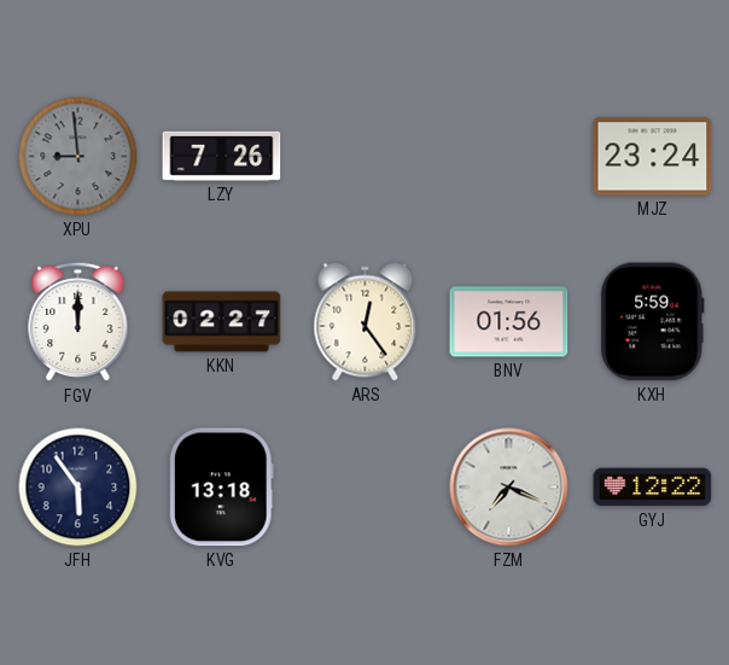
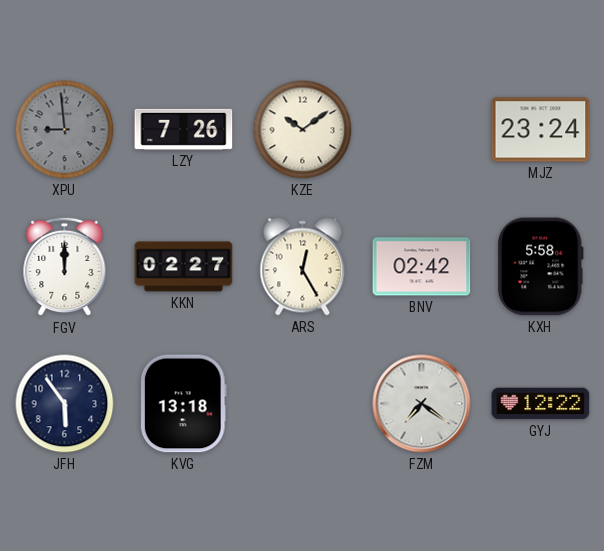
KZE: none -> 10:09 (303, 130)
ARS: 12:24 -> 12:25 (303, 267)
BNV: 01:56 -> 02:42 (422, 267)
KXH: 5:59 -> 5:58 (540, 267)
FZM: 7:19 -> 7:21 (422, 404)
